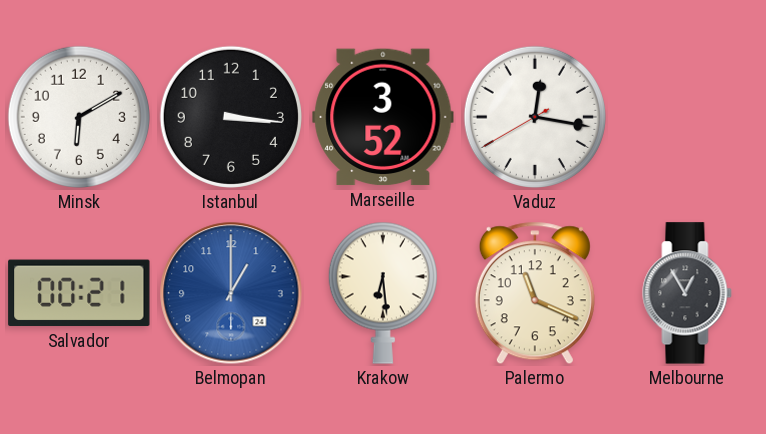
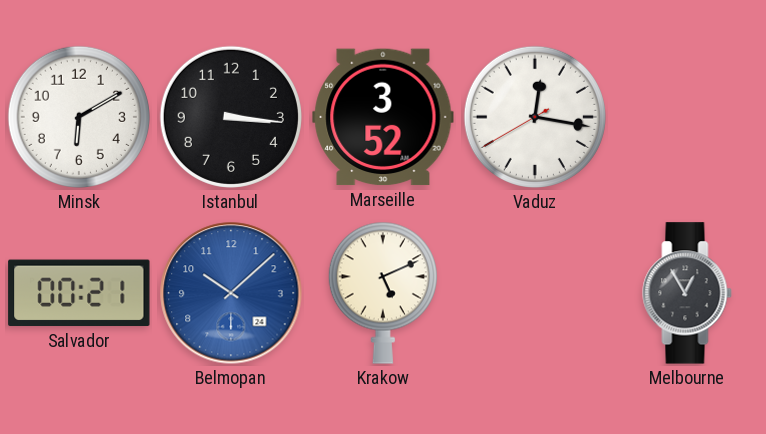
Belmopan: 1:00 -> 10:08 (231, 293)
Krakow: 6:29 -> 5:11 (383, 293)
Palermo: 11:19 -> none (535, 293)
